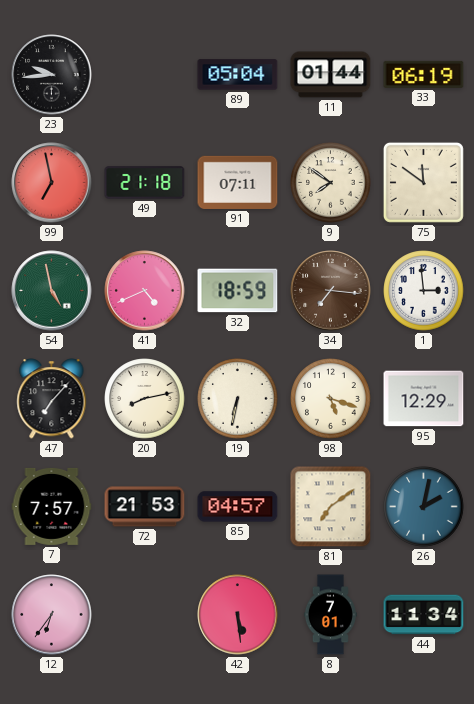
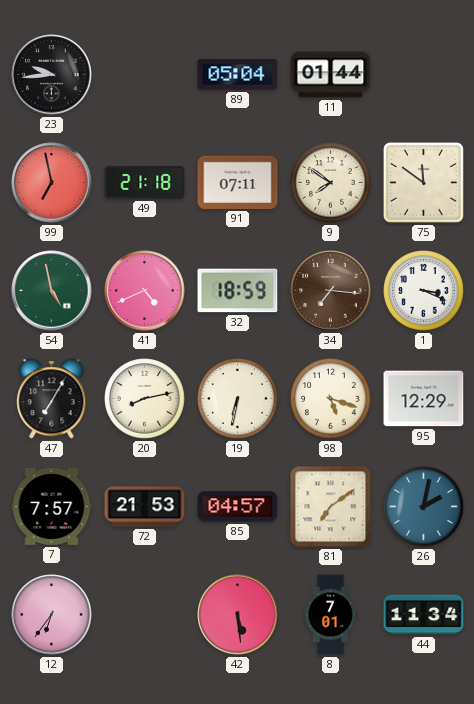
33: 06:19 -> none (424, 74)
1: 2:59 -> 3:19 (424, 291)
47: 7:07 -> 7:05 (52, 399)
